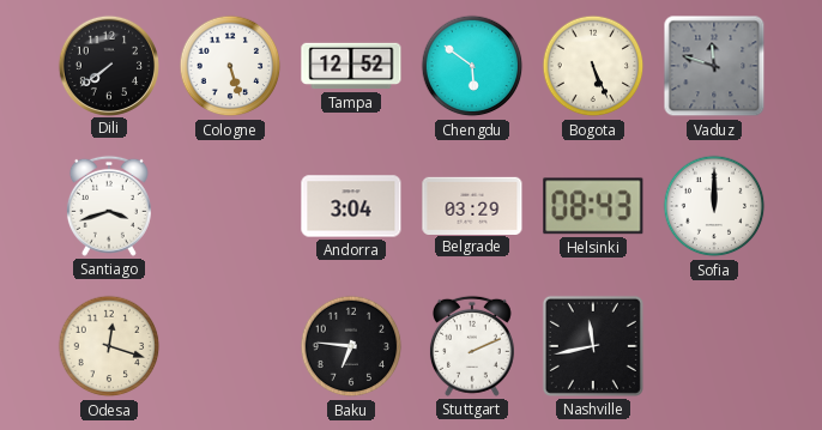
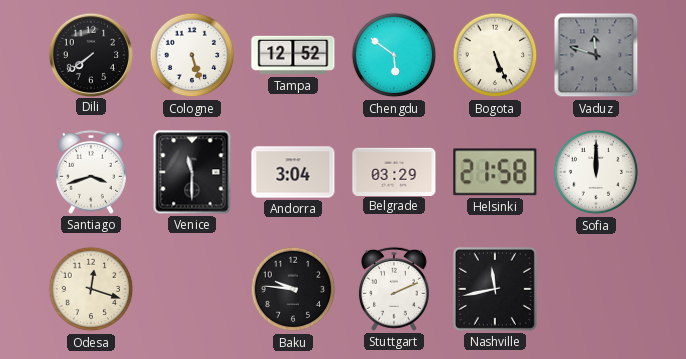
Venice: none -> 11:30 (192, 172)
Helsinki: 08:43 -> 21:58 (495, 172)
Baku: 6:46 -> 9:46 (293, 289)
